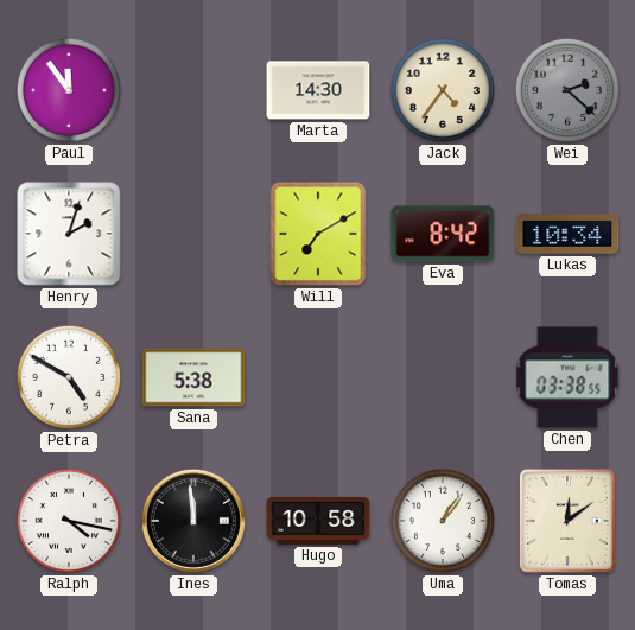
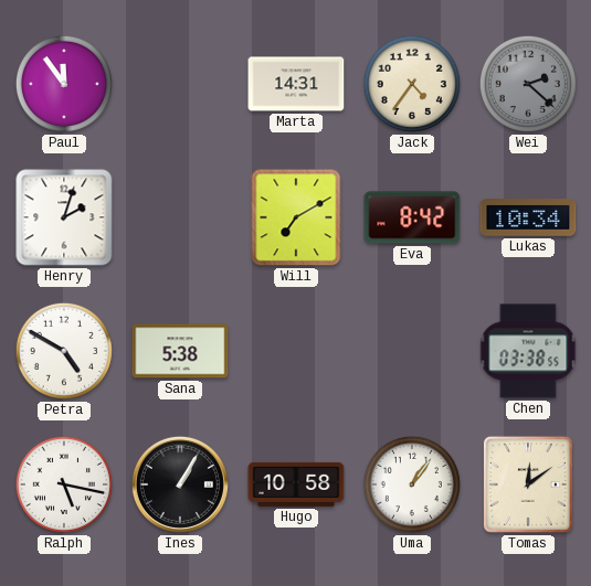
Marta: 14:30 -> 14:31 (296, 84)
Ralph: 4:17 -> 5:17 (64, 484)
Ines: 11:59 -> 1:05 (180, 484)
